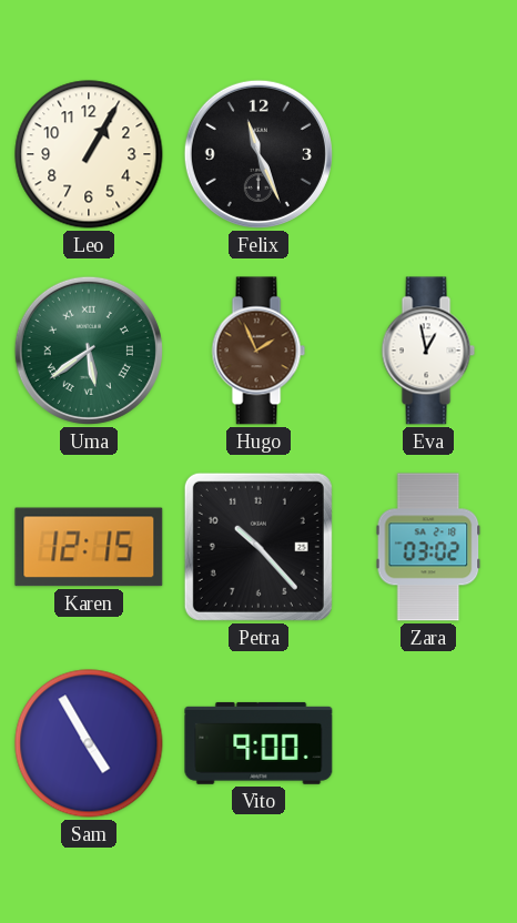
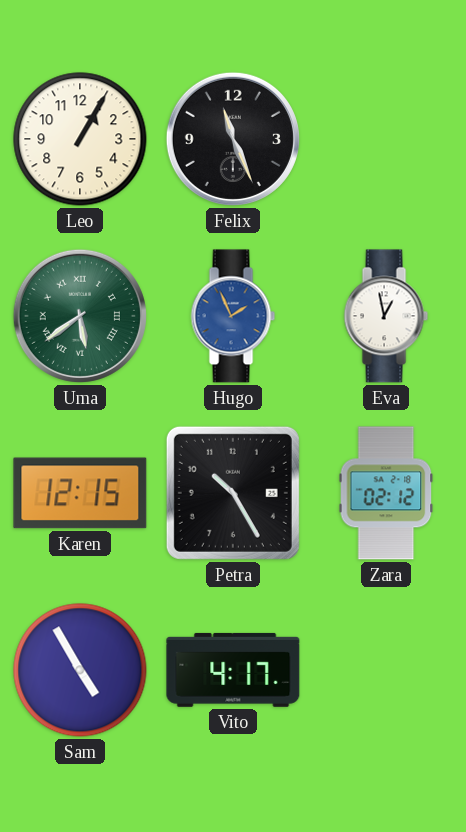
Hugo dial: brown -> blue (233, 316)
Petra: 10:23 -> 10:25 (233, 493)
Zara: 03:02 -> 02:12 (386, 493)
Vito: 9:00 -> 4:17 (233, 670)
